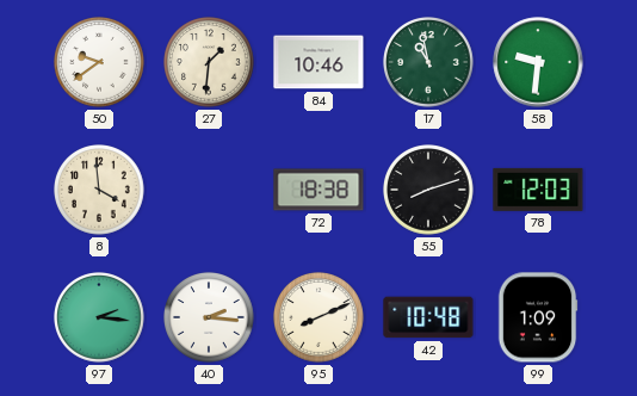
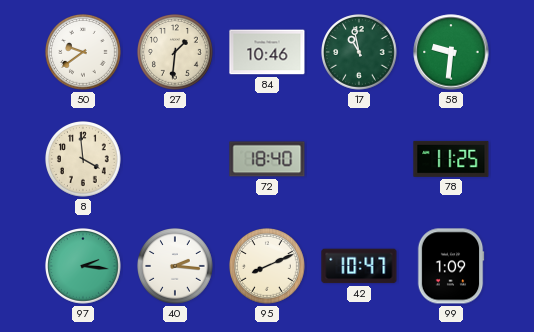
72: 18:38 -> 18:40 (267, 159)
55: 8:12 -> none (429, 191)
78: 12:03 -> 11:25 (451, 159)
42: 10:48 -> 10:47 (359, 266)
